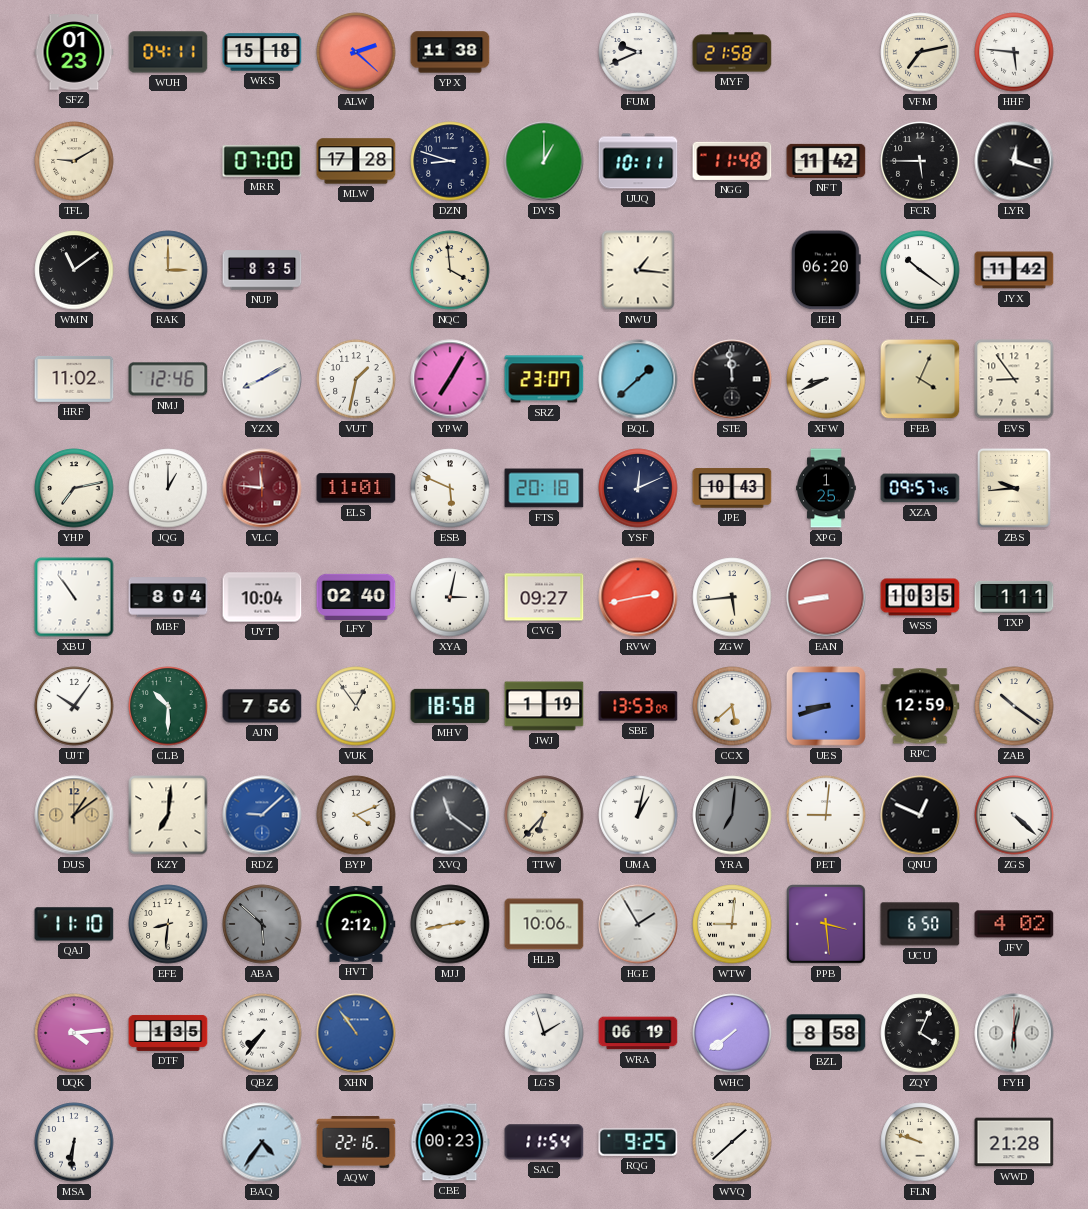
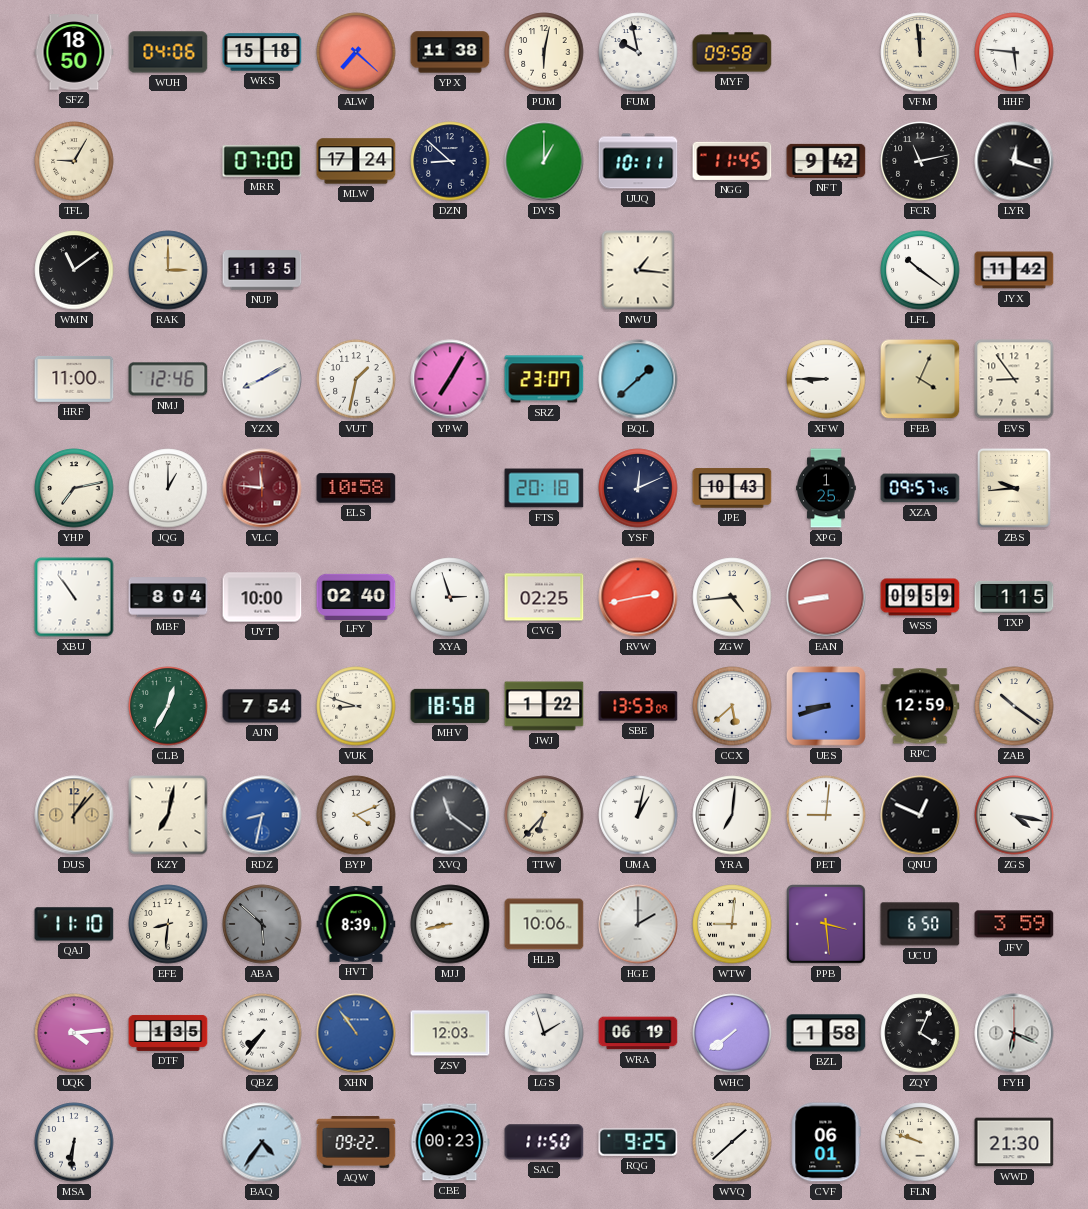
SFZ: 01:23 -> 18:50 (74, 52)
WUH: 04:11 -> 04:06 (168, 52)
ALW: 2:22 -> 7:22 (356, 52)
PUM: none -> 6:02 (544, 52)
FUM: 9:41 -> 9:58 (638, 52)
MYF: 21:58 -> 09:58 (732, 52)
VFM: 7:13 -> 11:59 (920, 52)
TFL: 9:10 -> 9:05 (74, 161)
MLW: 17:28 -> 17:24 (356, 161)
DZN: 8:48 -> 8:52 (450, 161)
NGG: 11:48 -> 11:45 (732, 161)
NFT: 11:42 -> 9:42 (826, 161)
FCR: 5:45 -> 11:13 (920, 161)
NUP: 8:35 -> 11:35 (262, 270)
NQC: 3:59 -> none (450, 270)
JEH: 06:20 -> none (826, 270)
HRF: 11:02 -> 11:00 (74, 379)
STE: 11:59 -> none (732, 379)
XFW: 8:41 -> 8:45 (826, 379)
ELS: 11:01 -> 10:58 (356, 488)
ESB: 5:49 -> none (450, 488)
UYT: 10:04 -> 10:00 (262, 597)
XYA: 3:02 -> 2:57 (450, 597)
CVG: 09:27 -> 02:25 (544, 597)
ZGW: 5:44 -> 4:44 (732, 597)
WSS: 10:35 -> 09:59 (920, 597)
TXP: 1:11 -> 1:15 (1014, 597)
UJT: 10:06 -> none (74, 706)
CLB: 10:30 -> 12:35 (168, 706)
AJN: 7:56 -> 7:54 (262, 706)
VUK: 12:54 -> 8:48 (356, 706)
JWJ: 1:19 -> 1:22 (544, 706)
DUS: 1:09 -> 1:07 (74, 815)
KZY: 7:01 -> 7:02 (168, 815)
RDZ: 9:08 -> 8:32 (262, 815)
YRA dial: grey -> white (732, 815)
ZGS: 4:22 -> 4:17 (1014, 815)
HVT: 2:12 -> 8:39 (356, 925)
MJJ: 2:43 -> 8:43 (450, 924)
HGE: 1:55 -> 2:00 (638, 924)
JFV: 4:02 -> 3:59 (1014, 924)
ZSV: none -> 12:03 (450, 1033)
BZL: 8:58 -> 1:58 (826, 1033)
FYH: 6:02 -> 6:19 (1014, 1033)
AQW: 22:16 -> 09:22 (356, 1142)
SAC: 11:54 -> 11:50 (544, 1142)
CVF: none -> 06:01 (826, 1142)
WWD: 21:28 -> 21:30 (1014, 1142)
